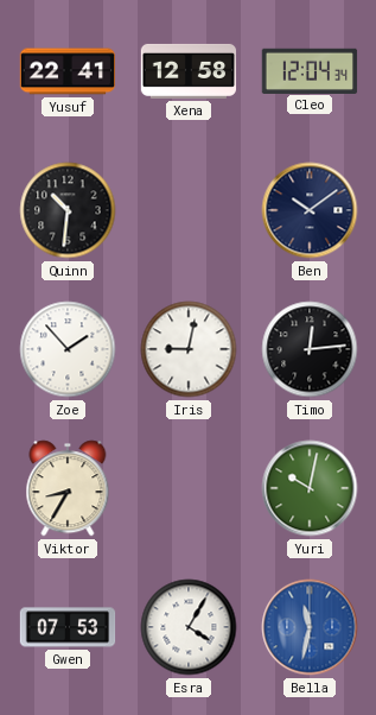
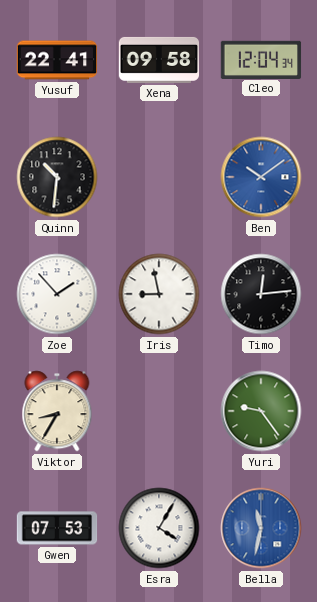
Xena: 12:58 -> 09:58 (159, 60)
Ben dial: navy -> blue (261, 177)
Iris: 9:02 -> 8:58 (159, 294)
Yuri: 10:02 -> 9:24 (261, 411)
